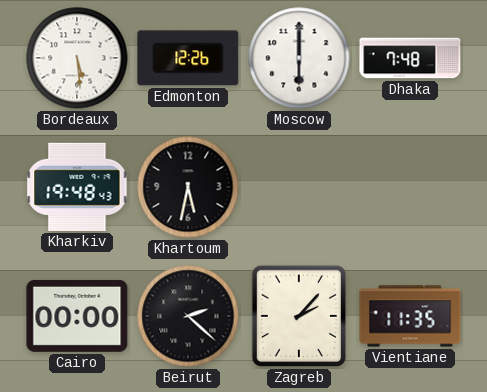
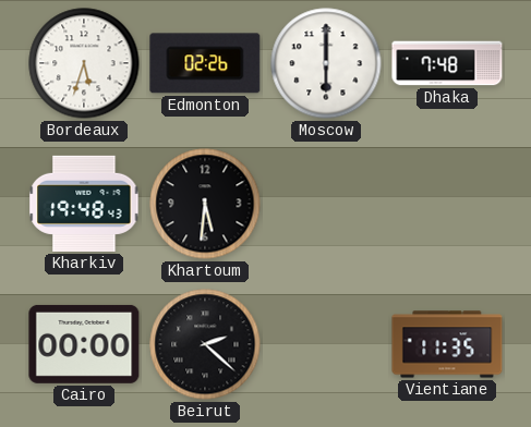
Bordeaux: 5:29 -> 5:33 (84, 63)
Edmonton: 12:26 -> 02:26 (205, 63)
Khartoum: 5:32 -> 5:31 (205, 204)
Zagreb: 2:07 -> none (299, 316)
